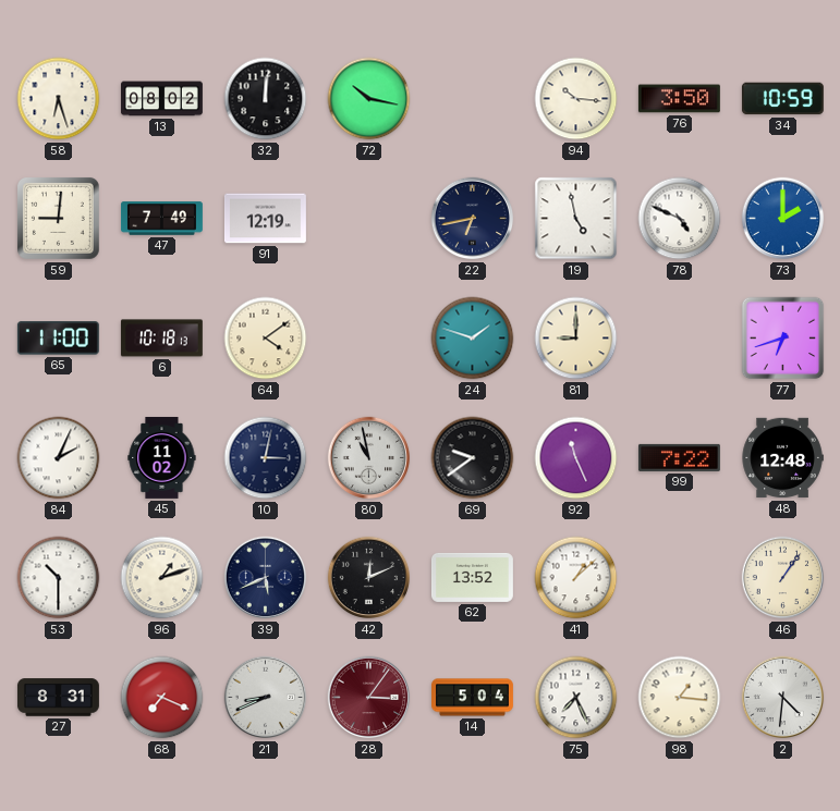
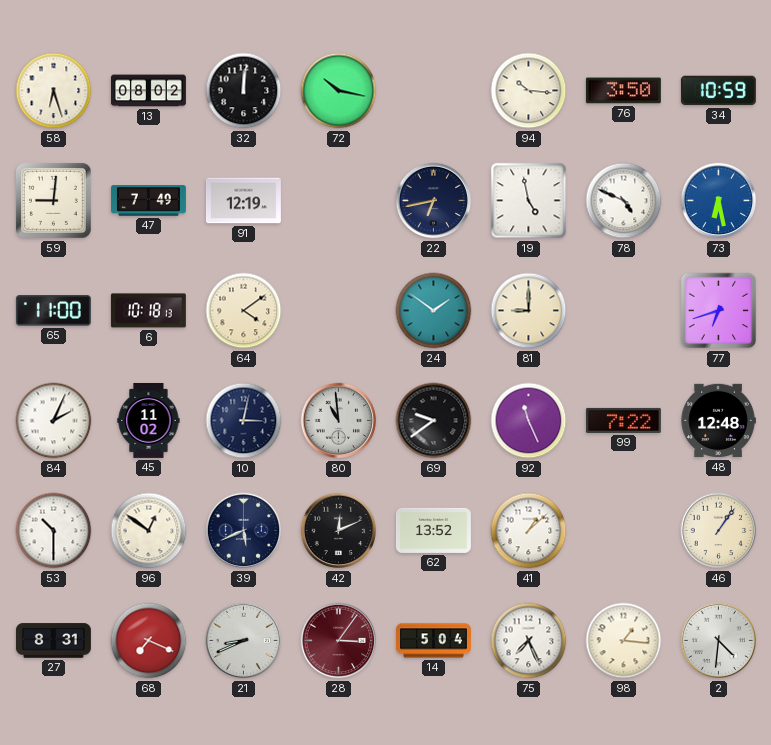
73: 2:00 -> 6:28 (719, 201)
24: 1:48 -> 1:51 (434, 311)
80: 10:58 -> 10:59 (339, 421)
96: 1:12 -> 12:51 (149, 531)
